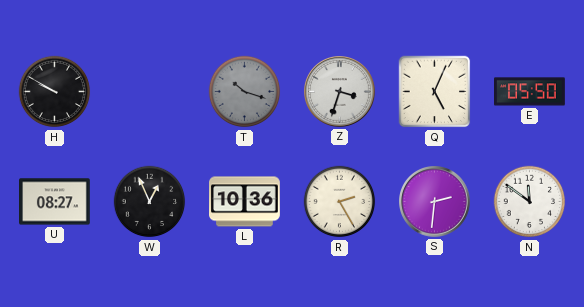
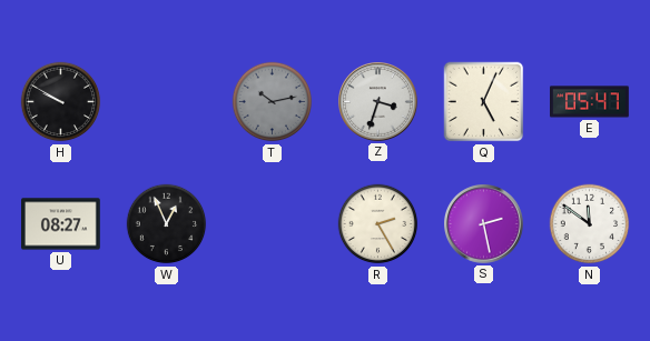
T: 10:18 -> 10:13 (273, 102)
E: 05:50 -> 05:47 (590, 102)
L: 10:36 -> none (245, 202)
S: 2:31 -> 2:28 (484, 224)
